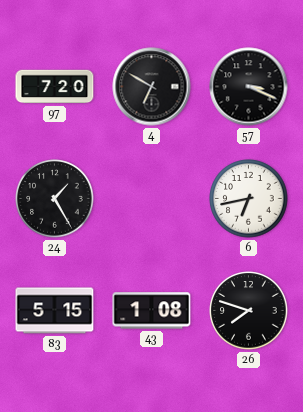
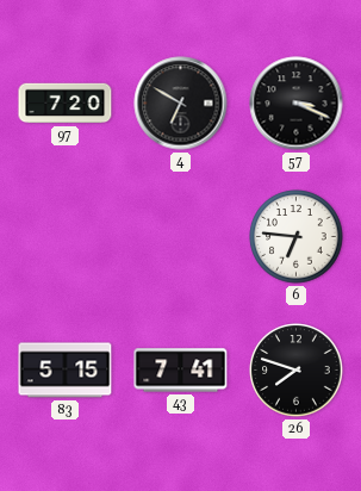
24: 1:25 -> none (55, 199)
6: 6:43 -> 6:46 (297, 237)
43: 1:08 -> 7:41 (181, 371)
